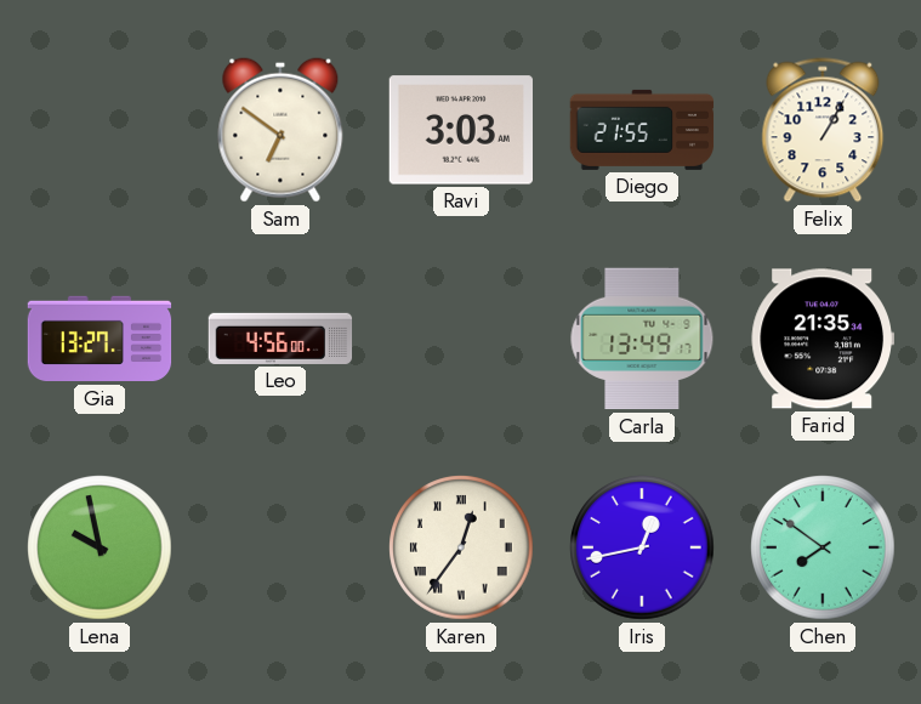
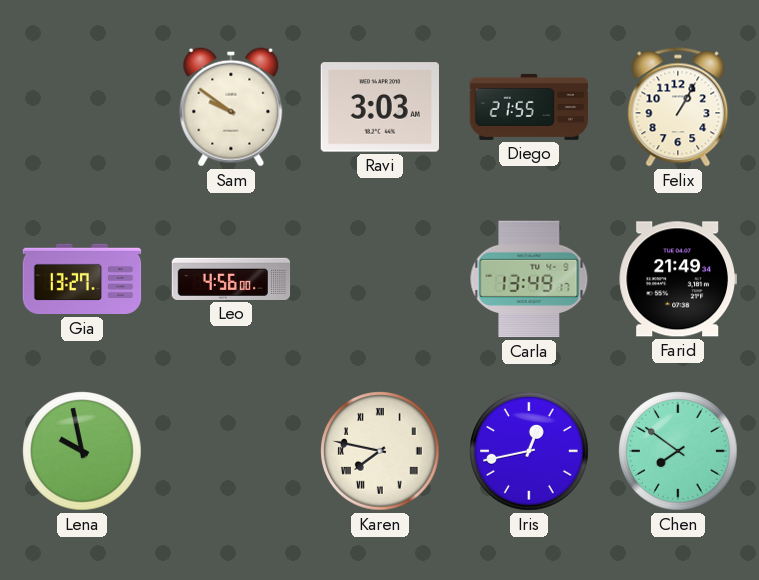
Sam: 6:51 -> 9:51 (231, 107)
Farid: 21:35 -> 21:49 (677, 279)
Karen: 12:36 -> 7:47 (380, 451)
